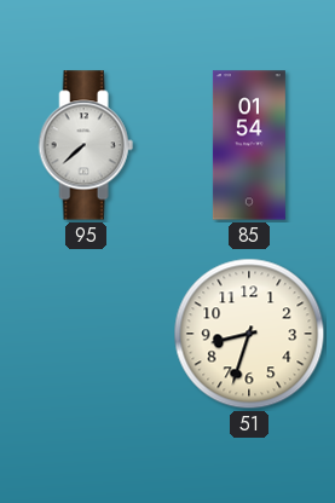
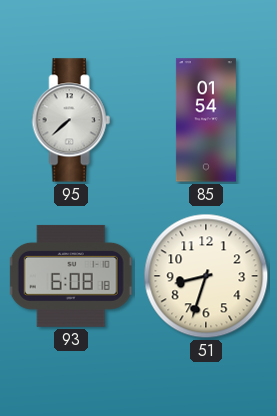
93: none -> 6:08 (71, 276)
